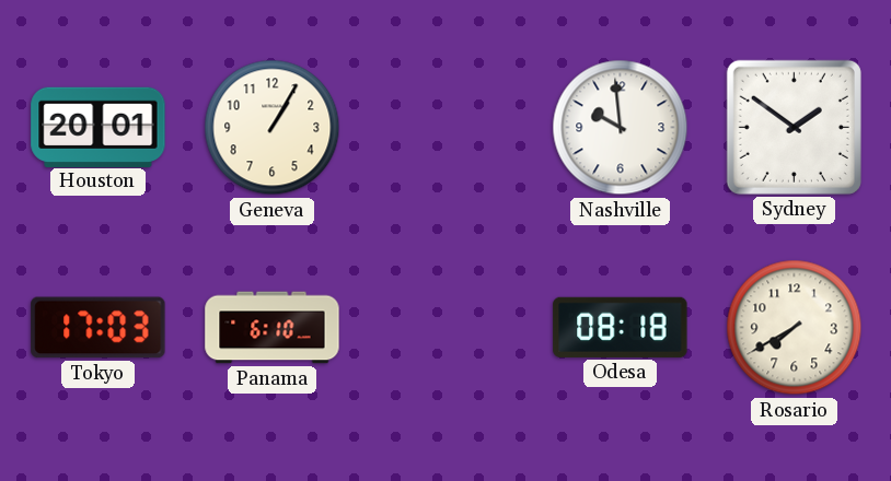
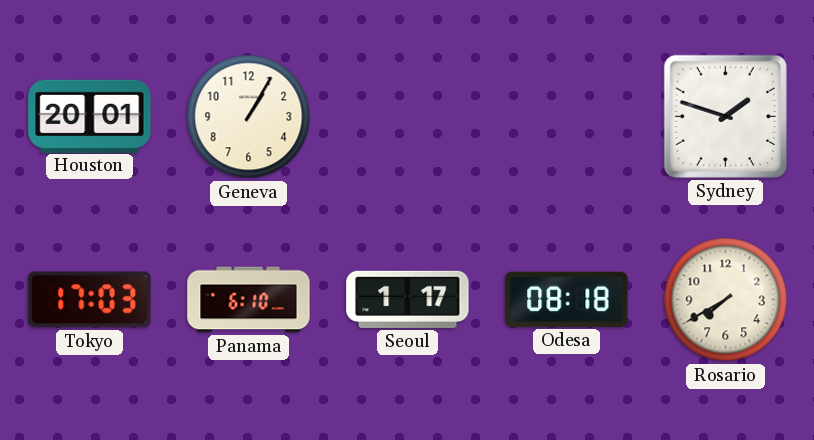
Nashville: 9:59 -> none (621, 128)
Sydney: 1:51 -> 1:48 (725, 116)
Seoul: none -> 1:17 (408, 299)
